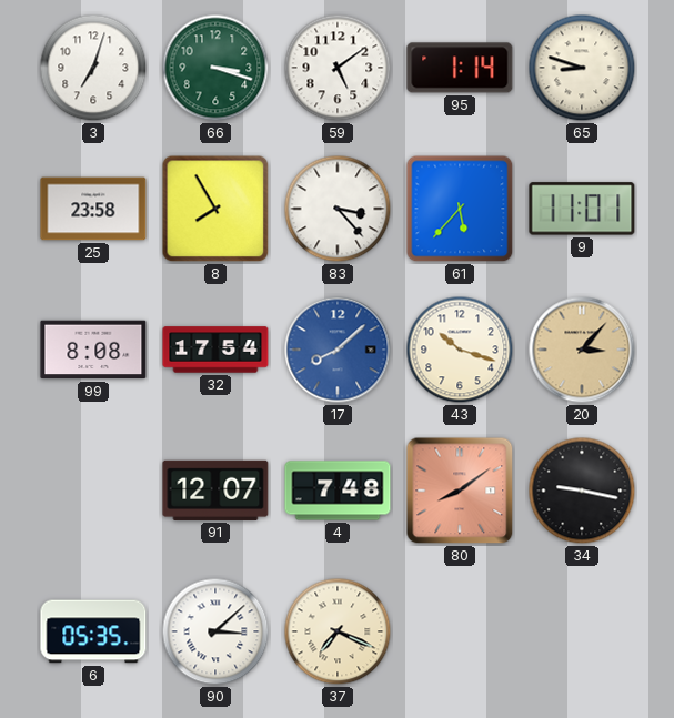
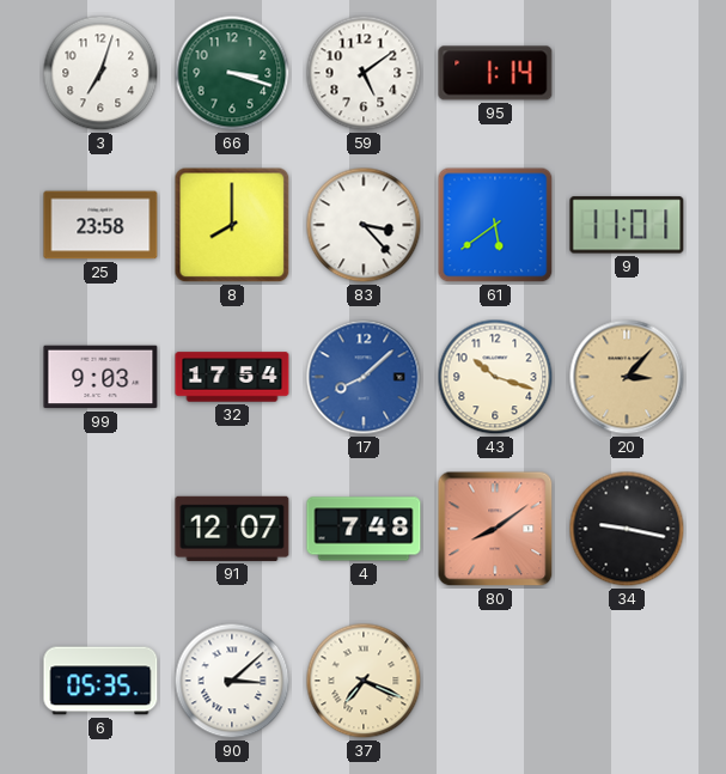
65: 8:48 -> none (582, 68)
8: 7:55 -> 8:00 (232, 225)
61: 5:37 -> 5:39 (495, 225)
99: 8:08 -> 9:03 (100, 377)
